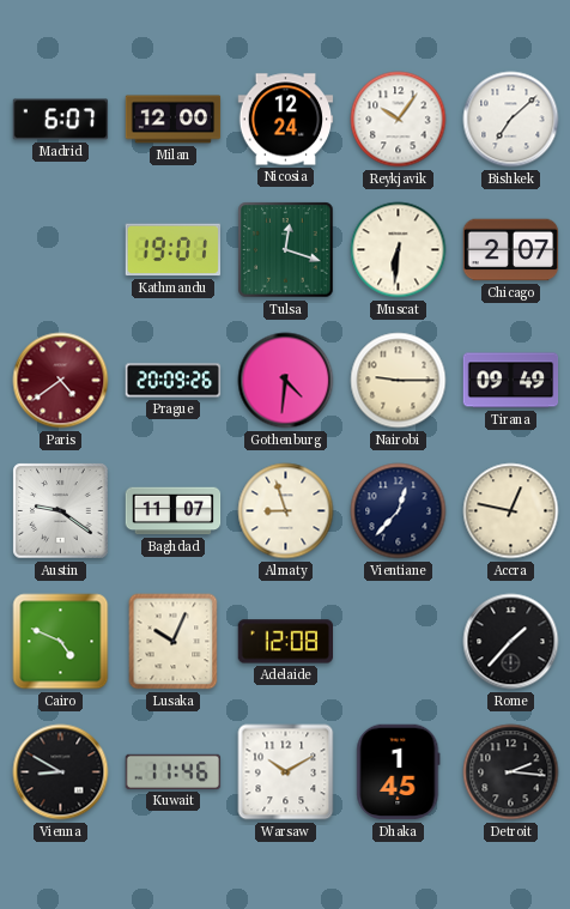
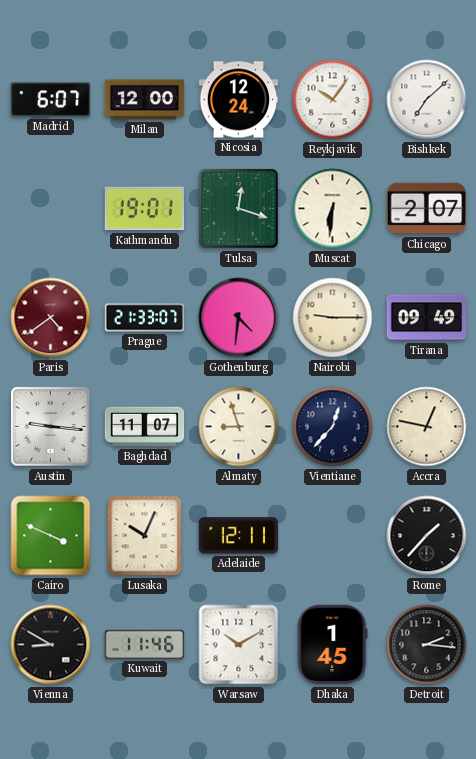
Prague: 20:09 -> 21:33 (145, 318)
Austin: 9:21 -> 9:16 (51, 427)
Cairo: 4:49 -> 3:49 (51, 536)
Adelaide: 12:08 -> 12:11 (238, 536)
